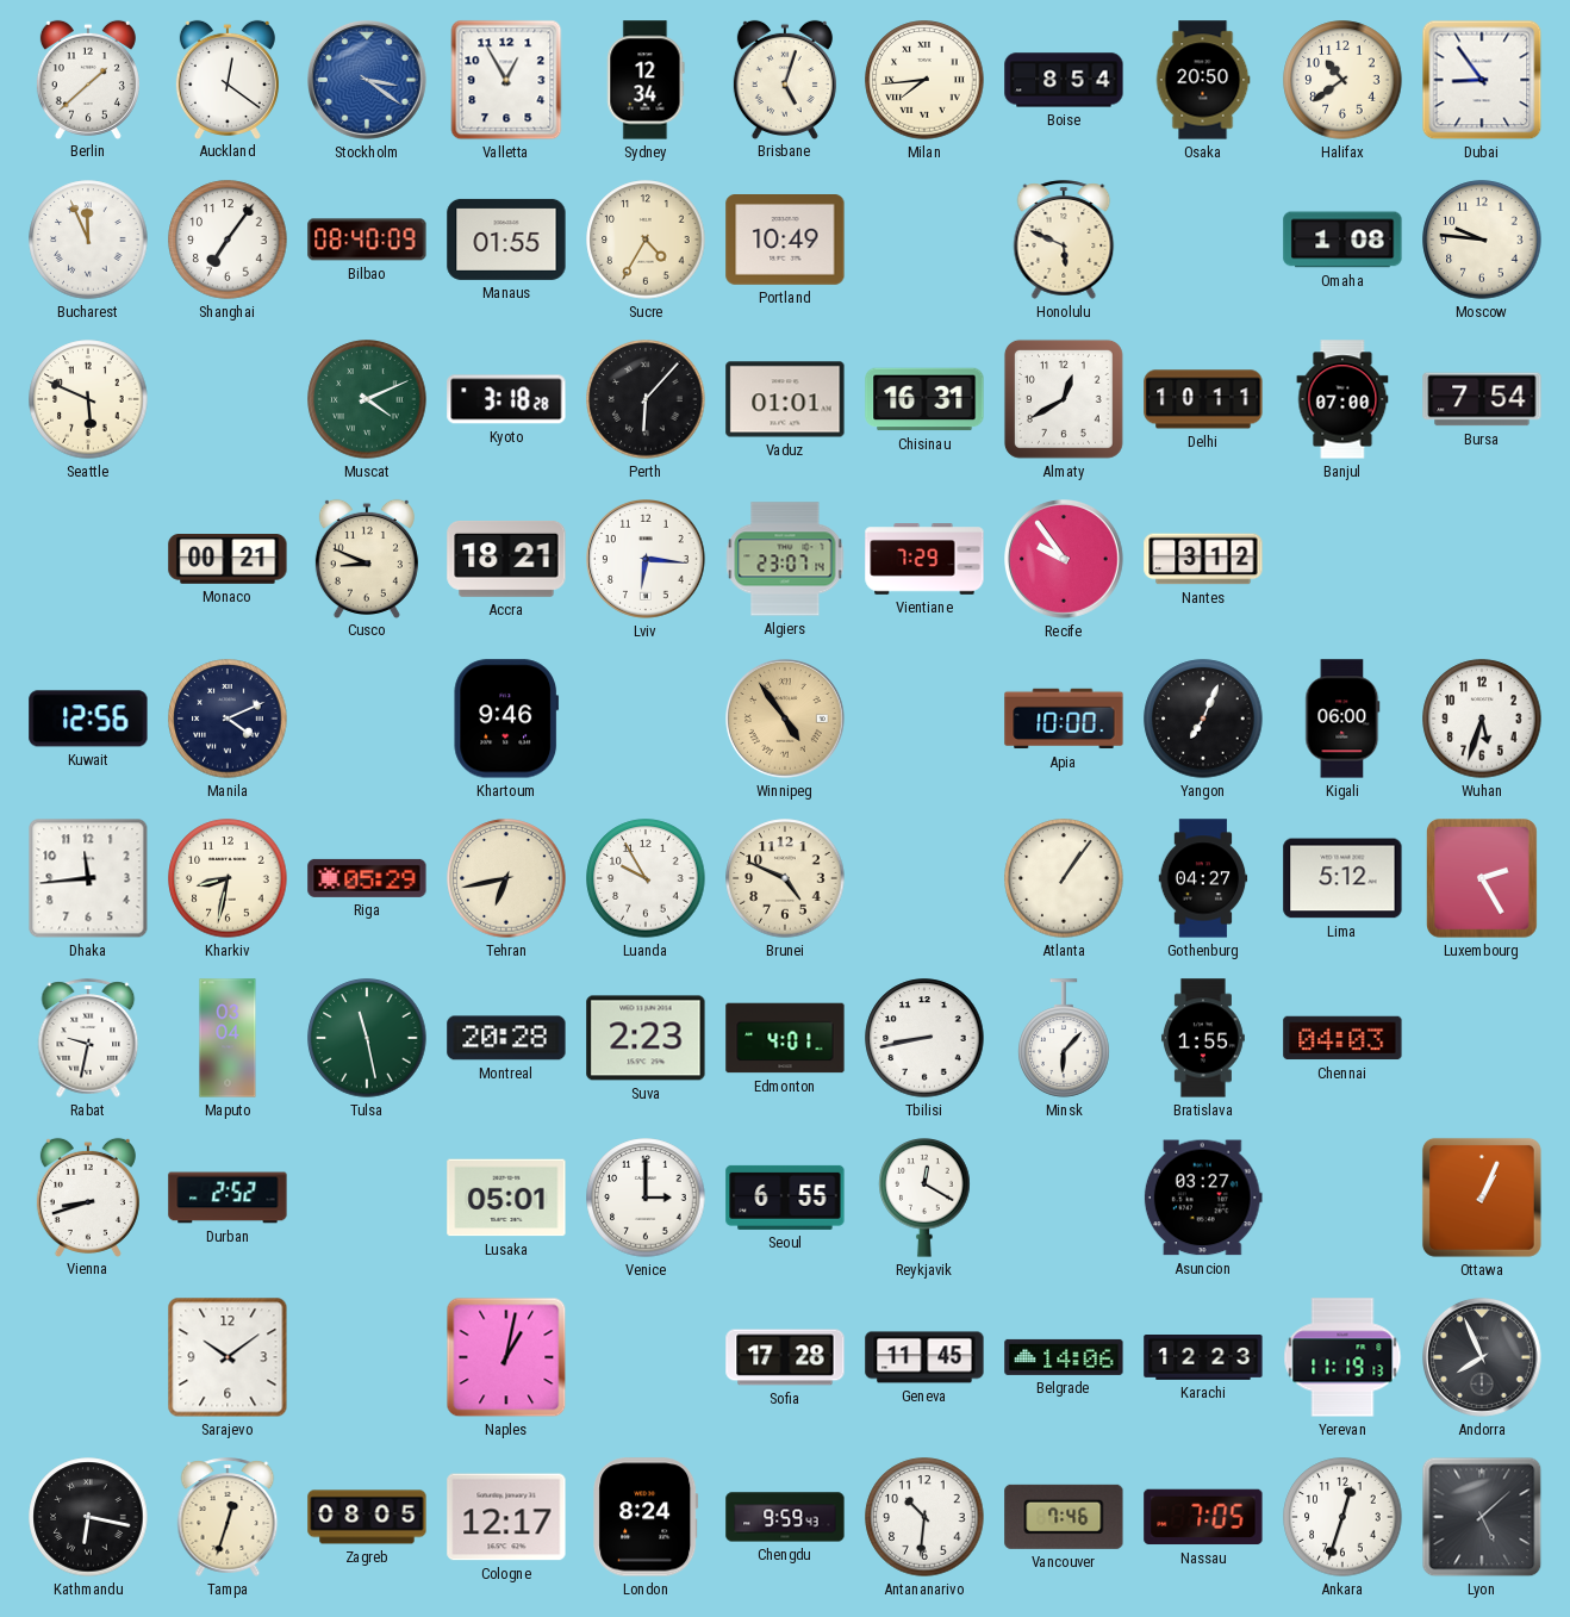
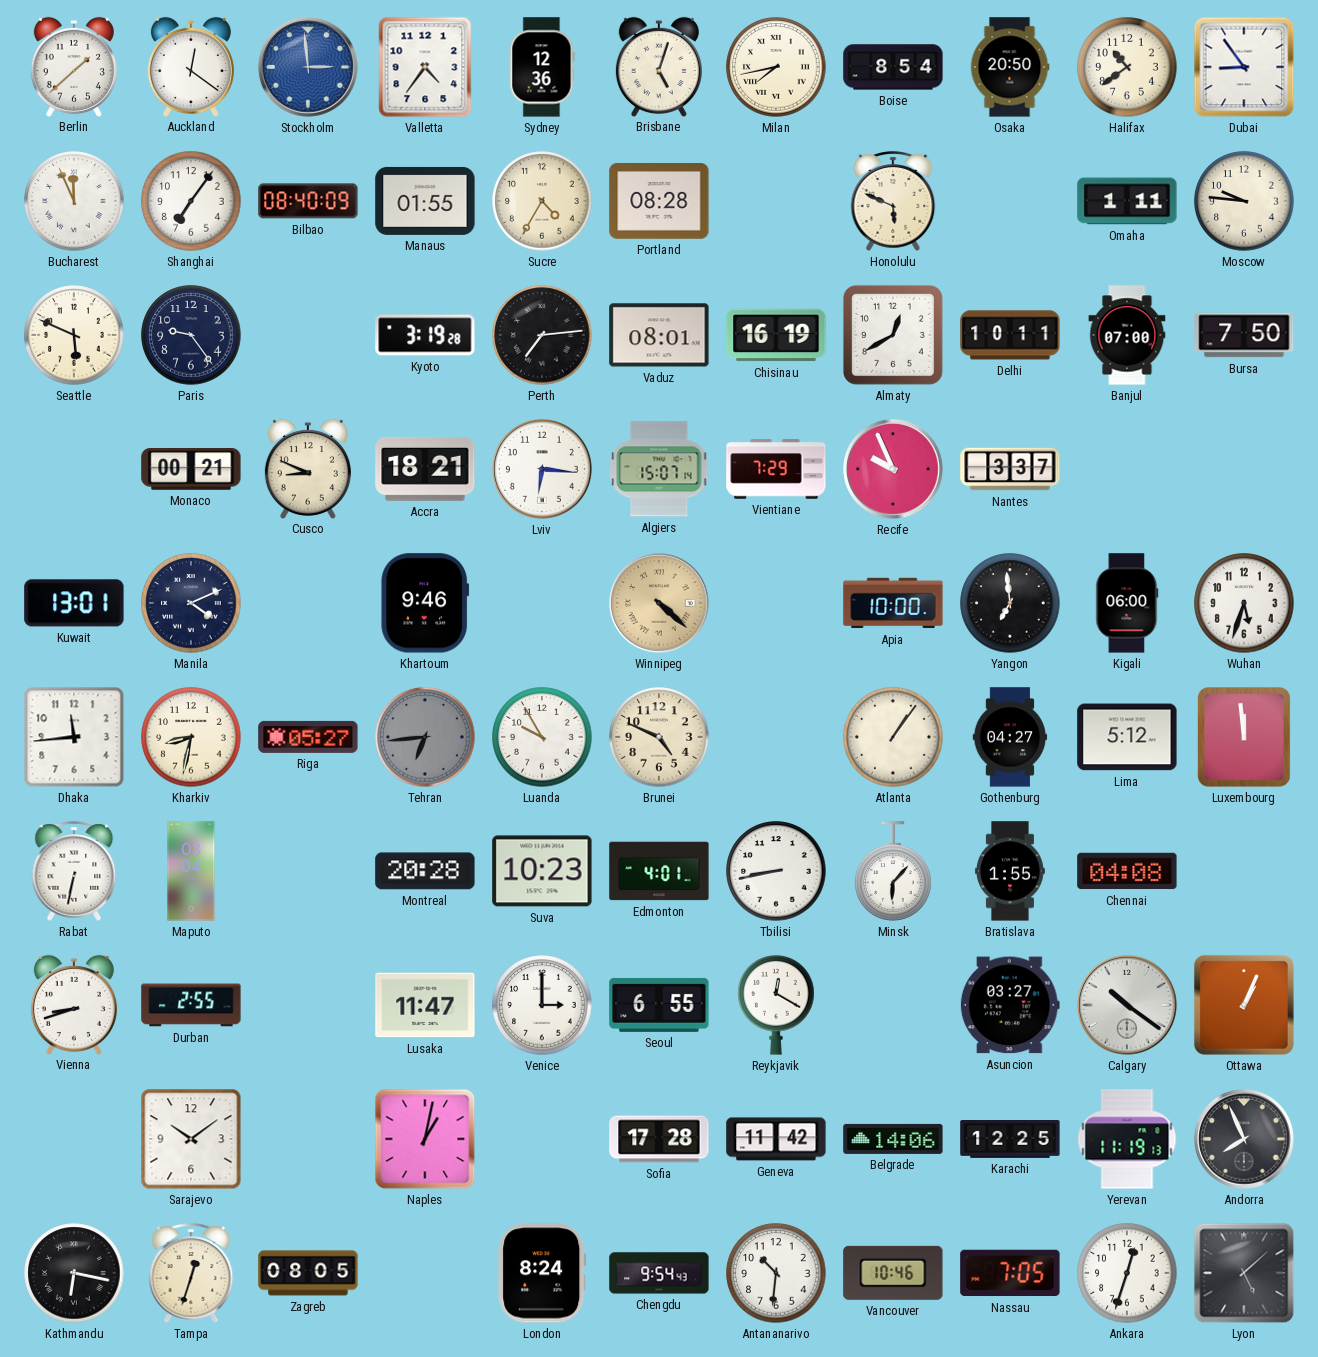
Stockholm: 3:21 -> 2:59 (309, 68)
Valletta: 12:55 -> 4:36 (425, 67)
Sydney: 12:34 -> 12:36 (542, 67)
Milan: 7:44 -> 7:43 (776, 67)
Portland: 10:49 -> 08:28 (659, 202)
Omaha: 1:08 -> 1:11 (1127, 201)
Paris: none -> 9:24 (191, 335)
Muscat: 4:11 -> none (367, 399)
Kyoto: 3:18 -> 3:19 (425, 335)
Perth: 6:07 -> 7:14 (542, 335)
Vaduz: 01:01 -> 08:01 (659, 335)
Chisinau: 16:31 -> 16:19 (776, 335)
Bursa: 7:54 -> 7:50 (1244, 335)
Algiers: 23:07 -> 15:07 (659, 469)
Recife: 9:54 -> 9:56 (894, 470)
Nantes: 3:12 -> 3:37 (1010, 469)
Kuwait: 12:56 -> 13:01 (74, 603)
Winnipeg: 4:54 -> 4:22 (660, 604)
Yangon: 7:04 -> 6:59 (1010, 603)
Riga: 05:29 -> 05:27 (308, 737)
Tehran: 6:43 -> 6:44 (425, 737)
Tehran dial: cream -> grey (425, 737)
Luxembourg: 2:25 -> 11:59 (1245, 738)
Rabat: 9:32 -> 6:32 (74, 871)
Tulsa: 11:28 -> none (367, 1038)
Suva: 2:23 -> 10:23 (542, 871)
Chennai: 04:03 -> 04:08 (1127, 871)
Durban: 2:52 -> 2:55 (191, 1005)
Lusaka: 05:01 -> 11:47 (425, 1005)
Calgary: none -> 10:21 (1128, 1006)
Geneva: 11:45 -> 11:42 (776, 1139)
Karachi: 12:23 -> 12:25 (1010, 1140)
Cologne: 12:17 -> none (506, 1517)
Chengdu: 9:59 -> 9:54 (659, 1273)
Vancouver: 7:46 -> 10:46 (893, 1273)
